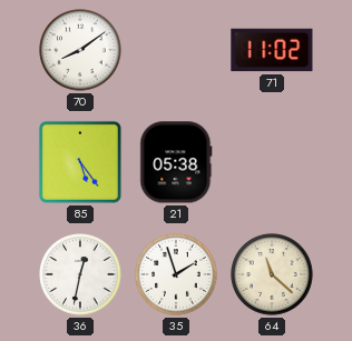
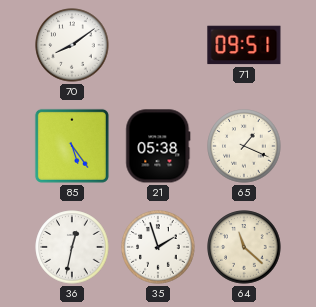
71: 11:02 -> 09:51 (244, 45)
65: none -> 1:19 (244, 146)
